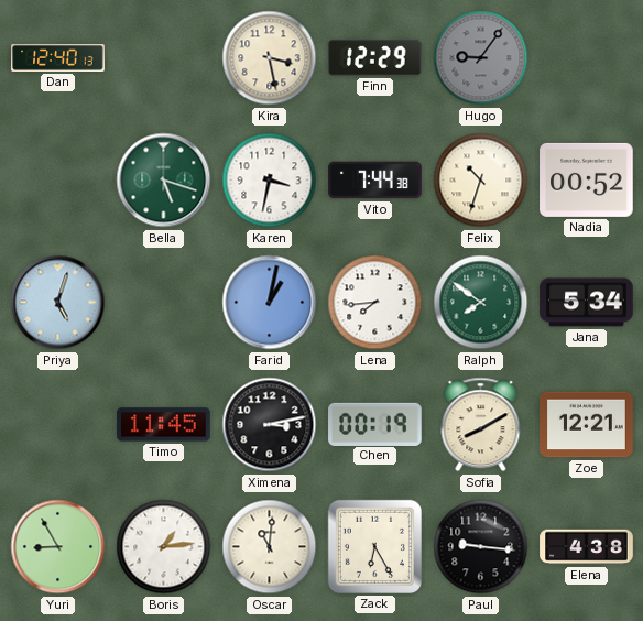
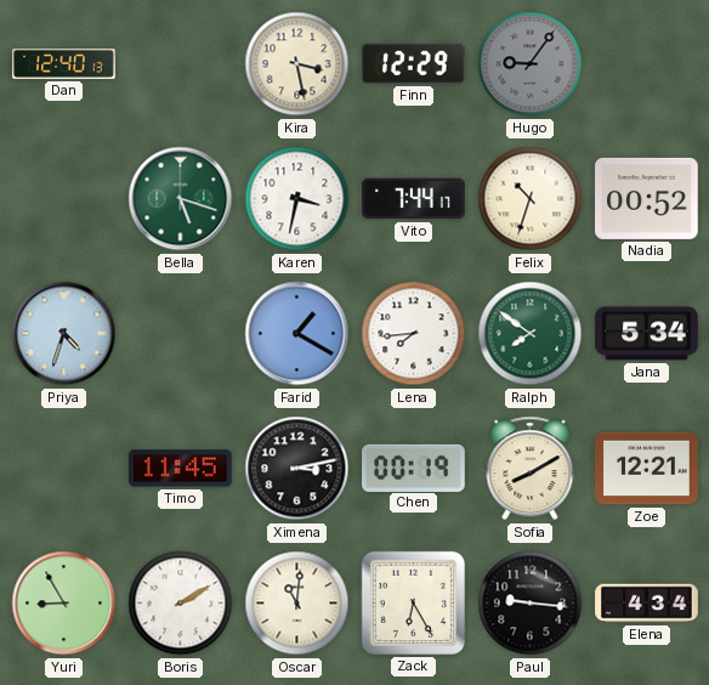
Vito: 7:44:38 -> 7:44:17 (414, 199)
Priya: 5:03 -> 4:33 (64, 334)
Farid: 1:02 -> 1:20 (297, 334)
Boris: 1:14 -> 2:10 (181, 604)
Elena: 4:38 -> 4:34 (647, 604)
